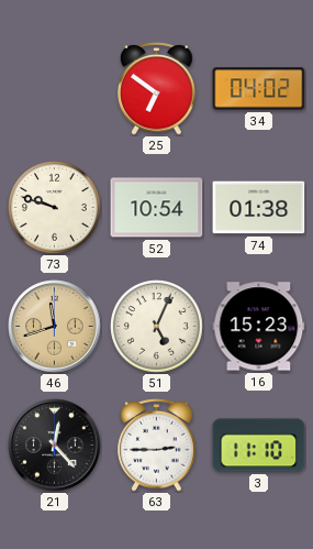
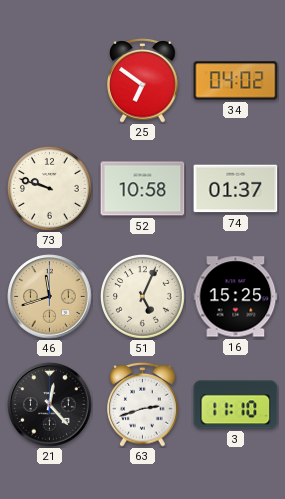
52: 10:54 -> 10:58 (143, 189)
74: 01:38 -> 01:37 (236, 189)
16: 15:23 -> 15:25 (236, 297)
63: 2:45 -> 2:42 (143, 405)
